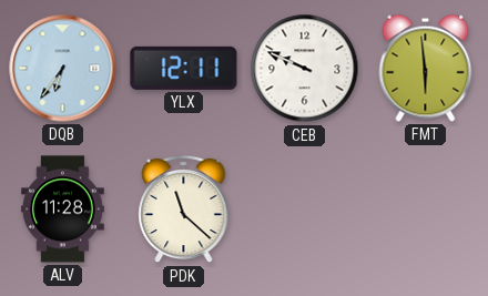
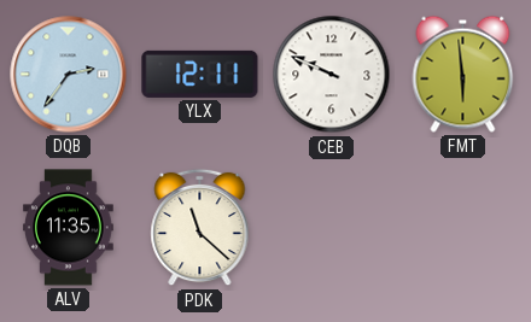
DQB: 6:36 -> 2:36 (69, 75)
ALV: 11:28 -> 11:35 (69, 228)
